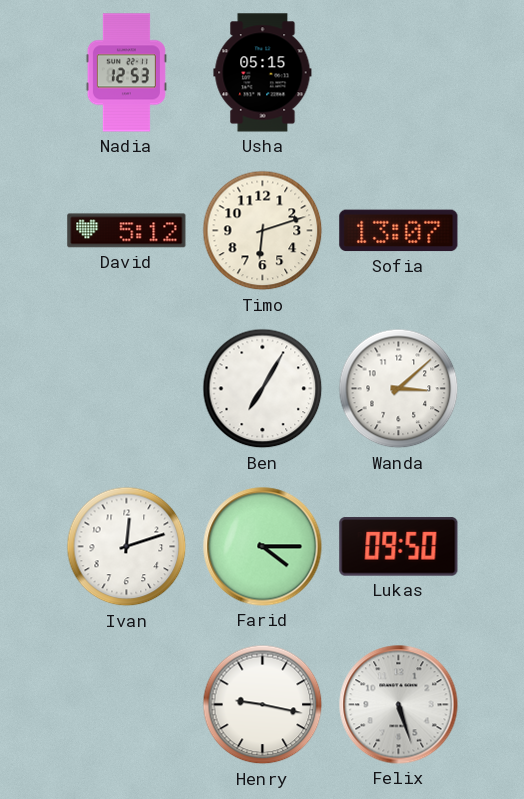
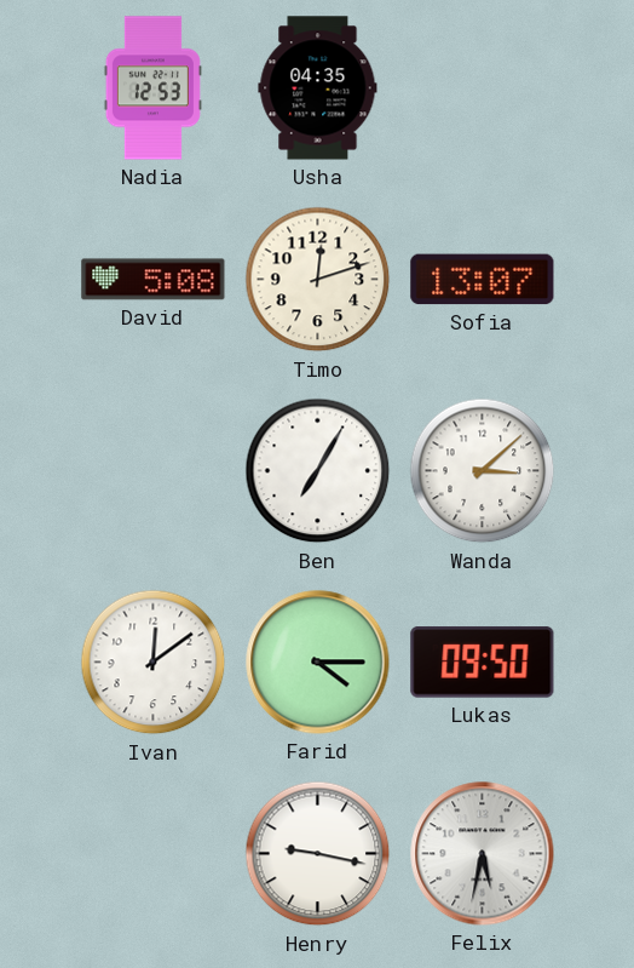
Usha: 05:15 -> 04:35 (318, 88)
David: 5:12 -> 5:08 (154, 280)
Timo: 6:12 -> 12:12 (318, 280)
Ivan: 12:12 -> 12:09 (154, 663)
Felix: 5:27 -> 5:32 (483, 854)
